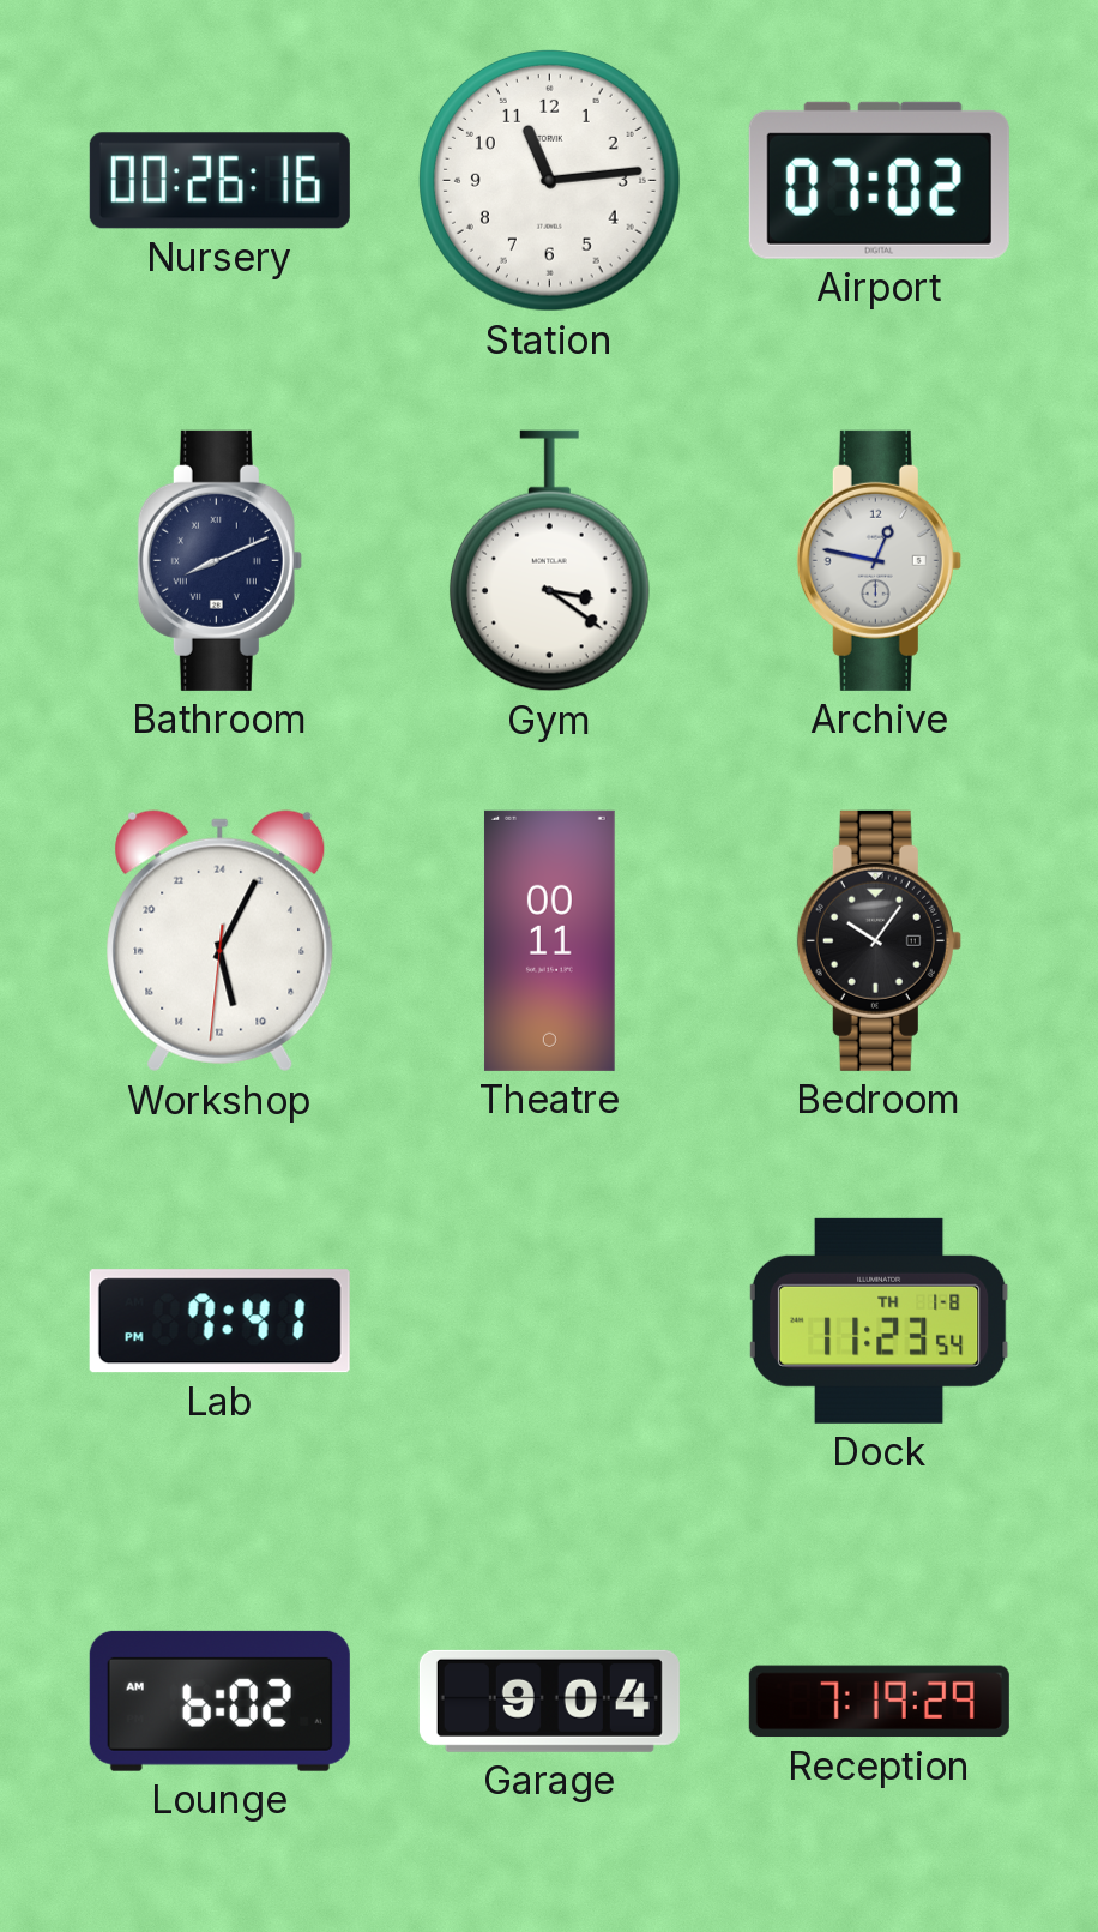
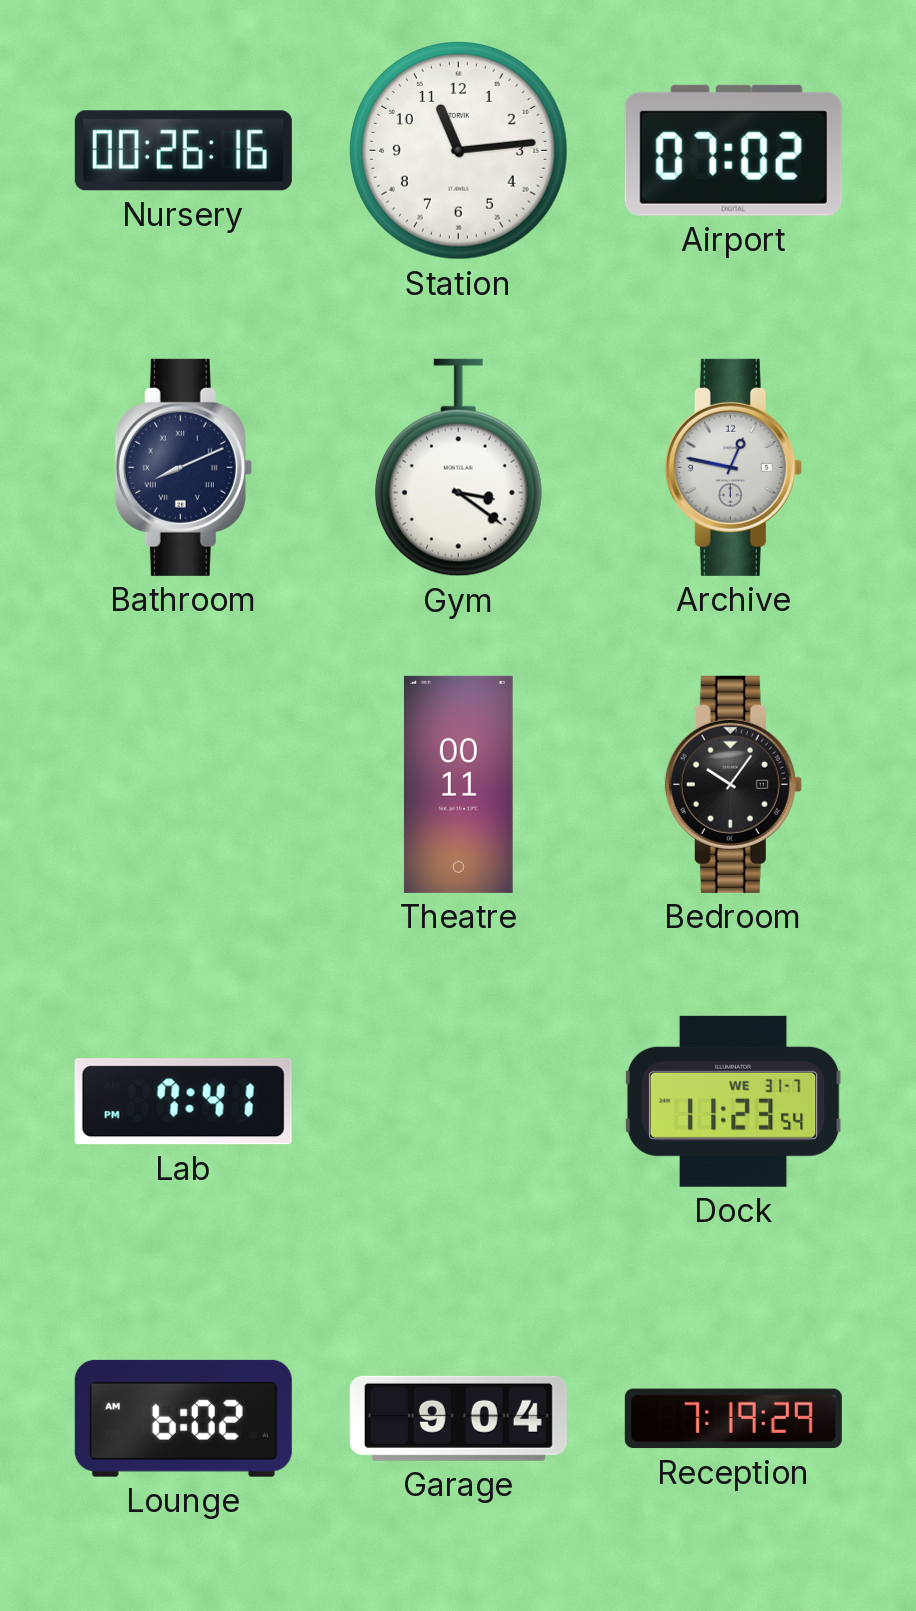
Workshop: 11:04 -> none (221, 941)
Dock date: TH 1-8 -> WE 31-7 (733, 1101)
